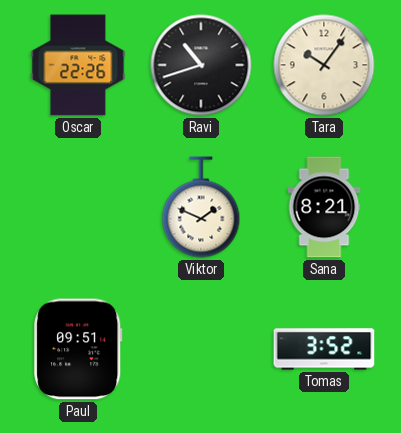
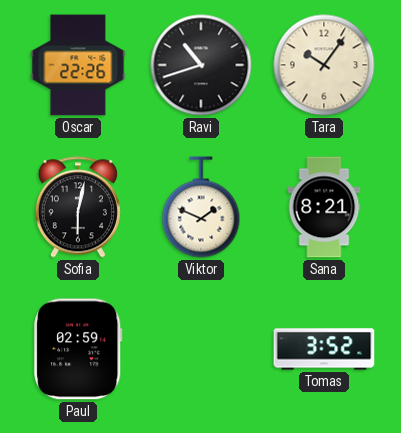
Sofia: none -> 6:02 (78, 207)
Paul: 09:51 -> 02:59 (78, 349)
